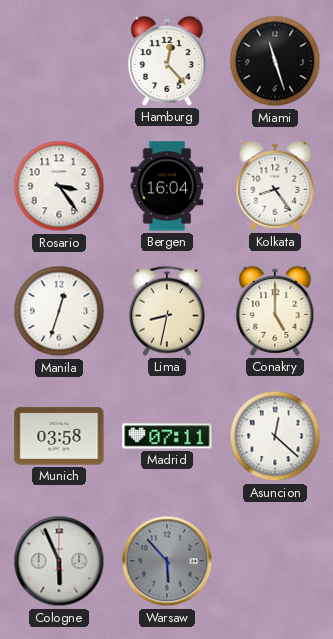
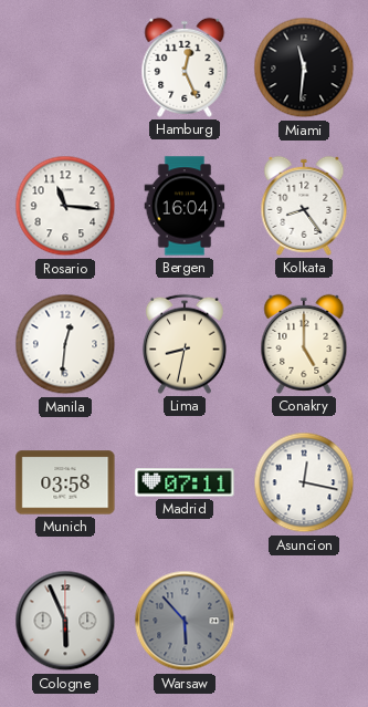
Hamburg: 12:23 -> 12:26 (185, 67)
Miami: 11:27 -> 11:31 (304, 67)
Rosario: 3:24 -> 11:16 (65, 206)
Manila: 12:33 -> 12:31 (65, 344)
Asuncion: 12:22 -> 12:17 (304, 482)
